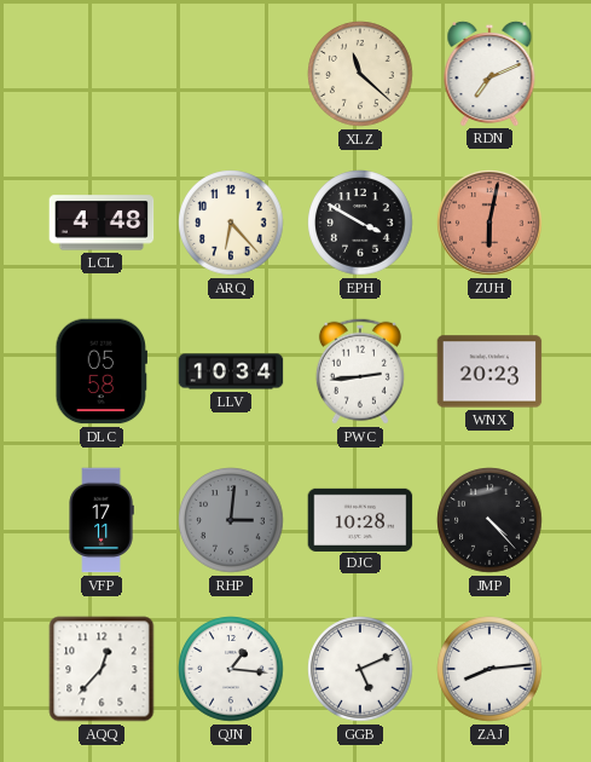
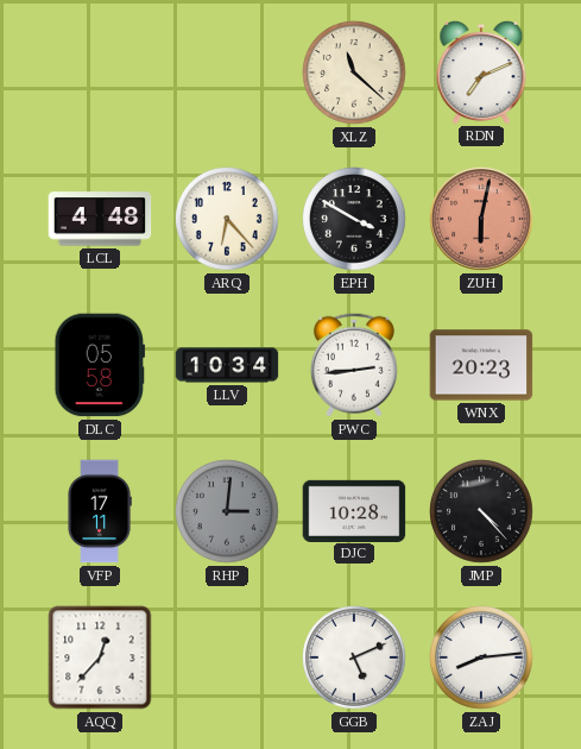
QJN: 1:16 -> none (231, 669)
